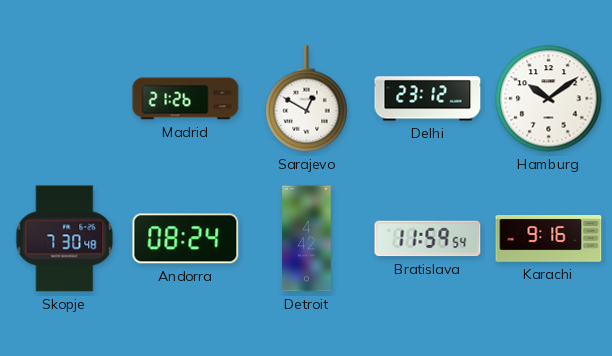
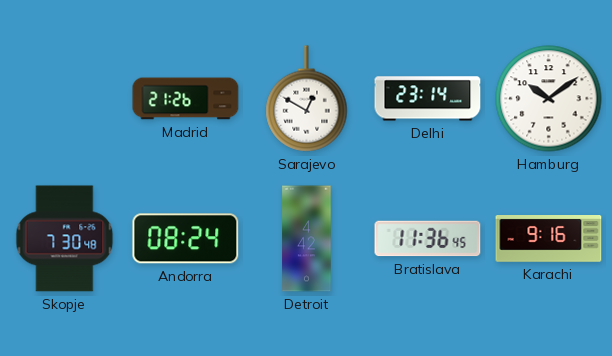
Delhi: 23:12 -> 23:14 (428, 99)
Bratislava: 11:59 -> 11:36 (428, 239)
